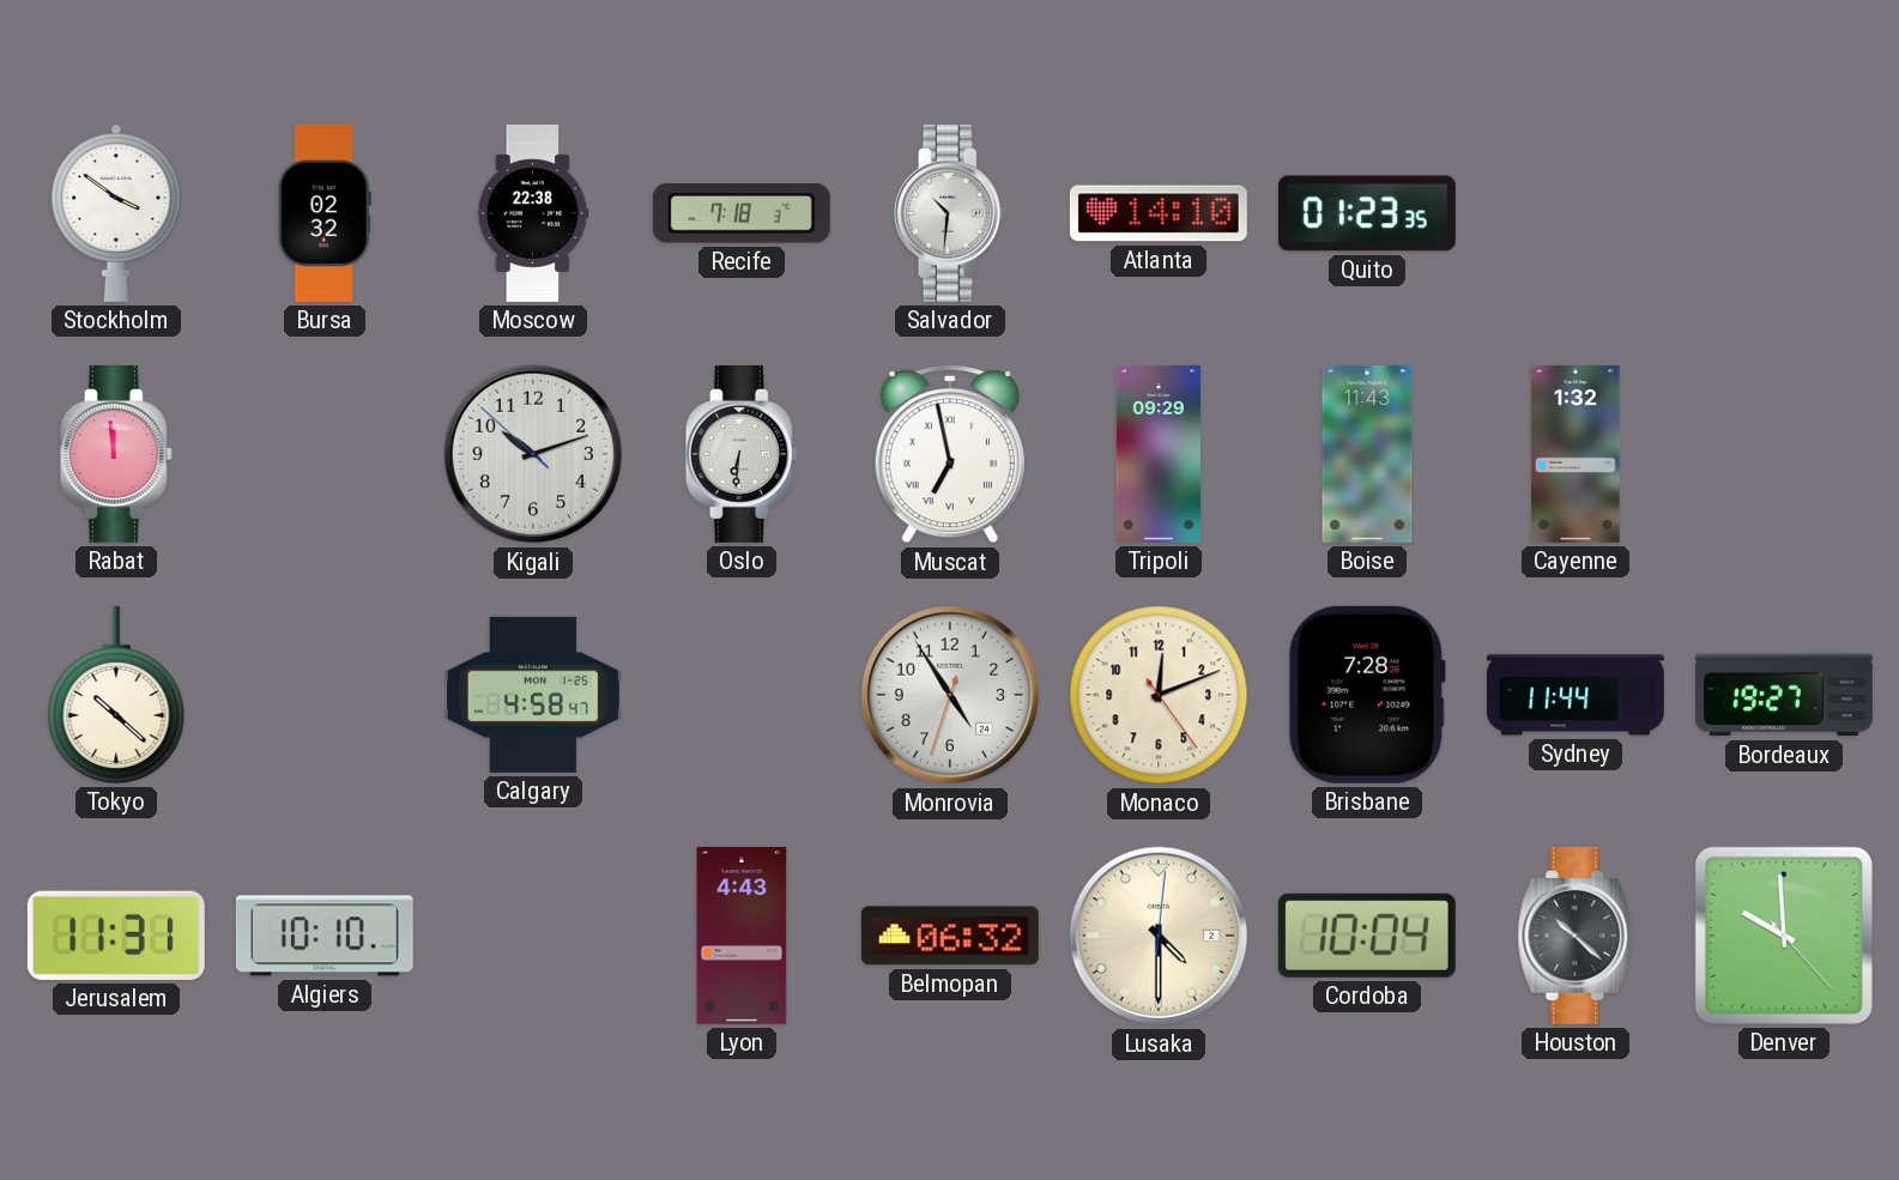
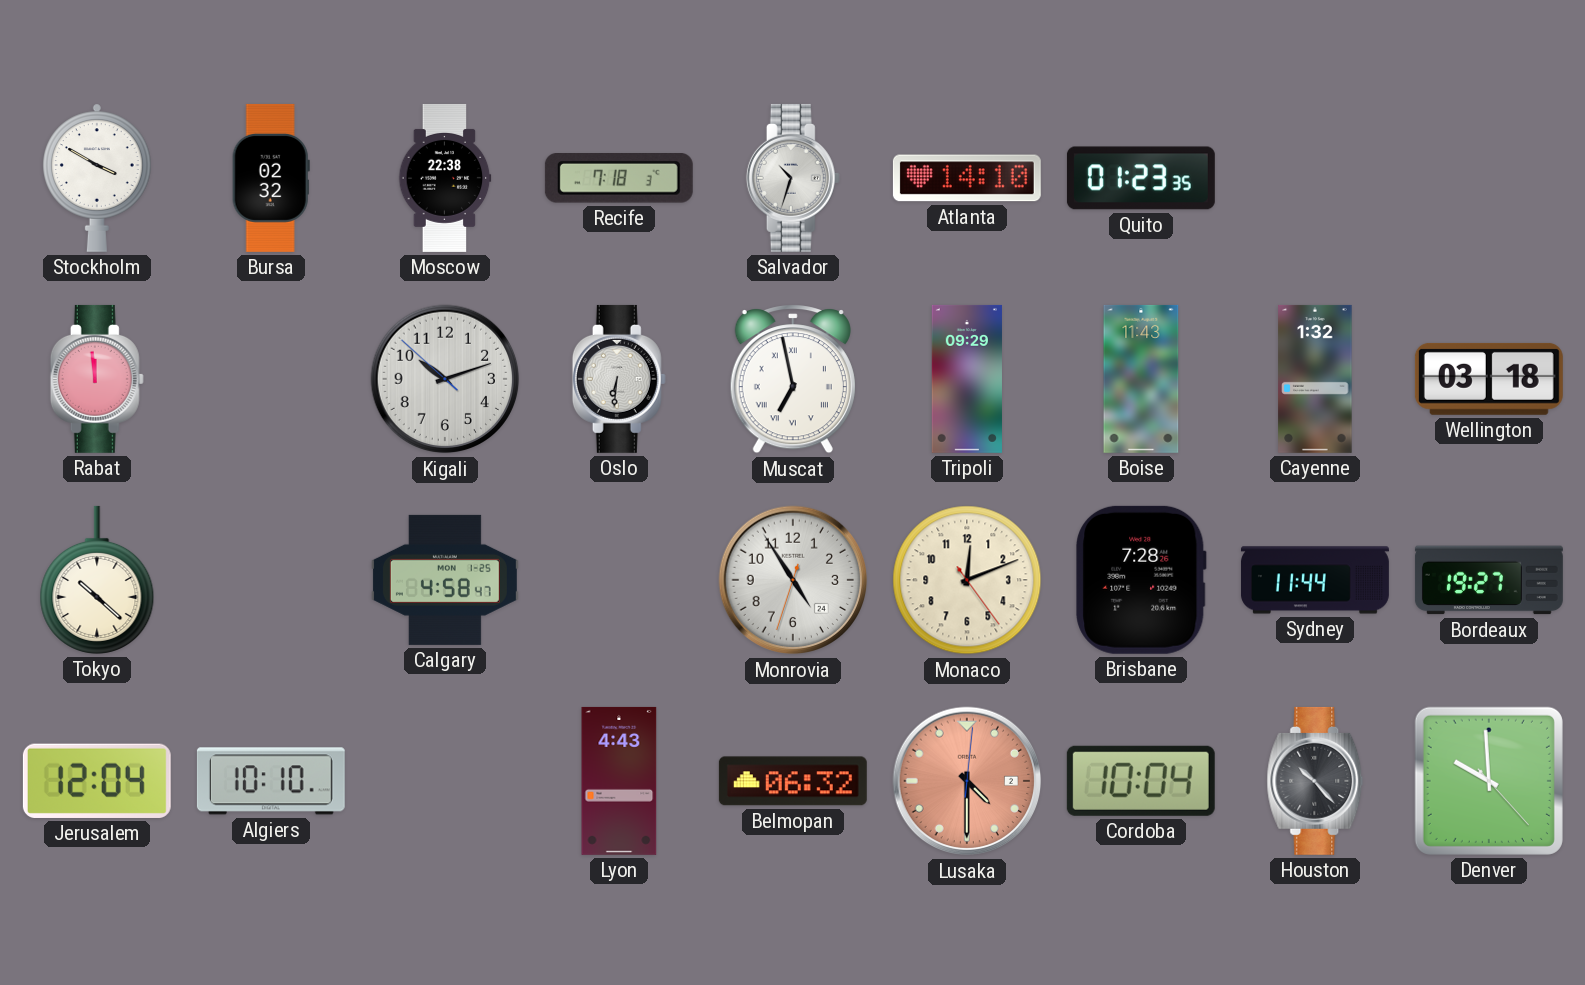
Stockholm: 3:51 -> 3:50 (98, 178)
Salvador: 10:31 -> 10:33 (793, 178)
Wellington: none -> 03:18 (1489, 379)
Jerusalem: 11:31 -> 12:04 (97, 781)
Lusaka dial: cream -> salmon (967, 781)
Houston: 10:22 -> 10:23 (1315, 781)
